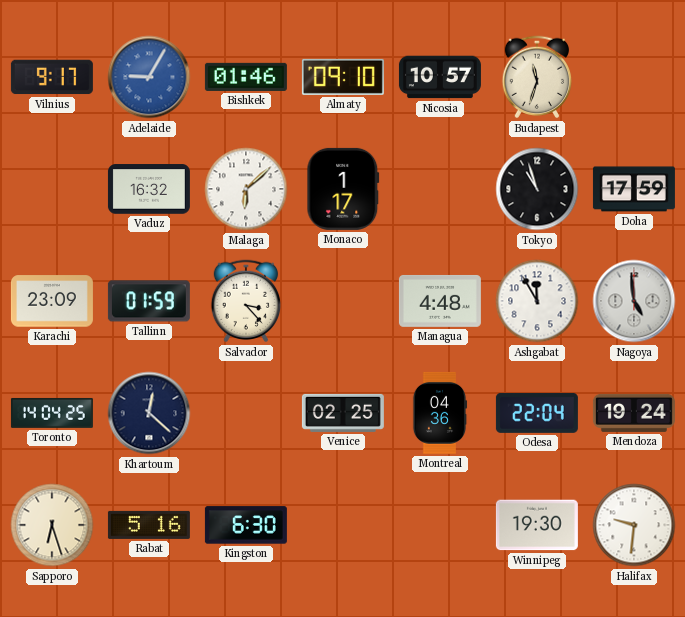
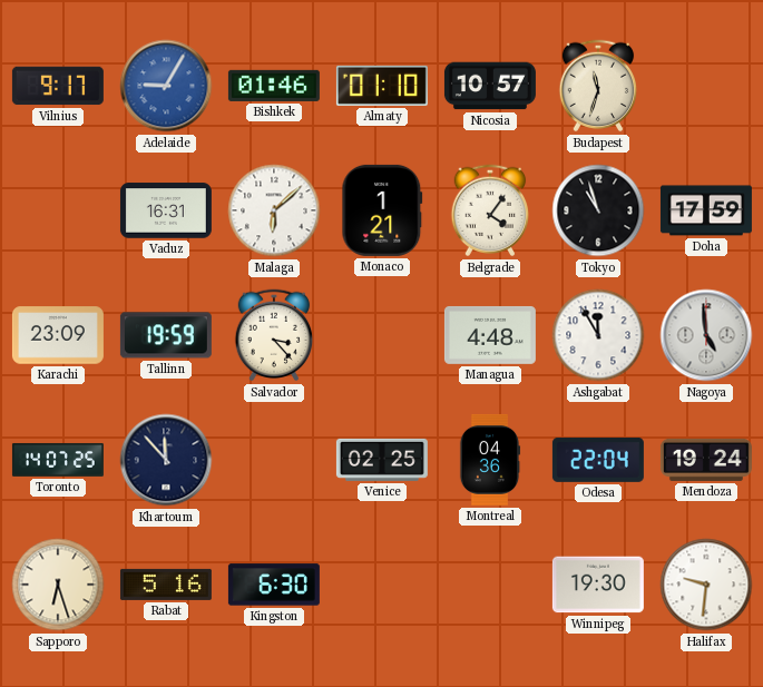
Almaty: 09:10 -> 01:10 (382, 86)
Vaduz: 16:32 -> 16:31 (166, 210)
Monaco: 1:17 -> 1:21 (382, 210)
Belgrade: none -> 4:06 (490, 210)
Tallinn: 01:59 -> 19:59 (166, 335)
Toronto: 14:04 -> 14:07 (58, 460)
Khartoum: 12:22 -> 11:53 (166, 460)
